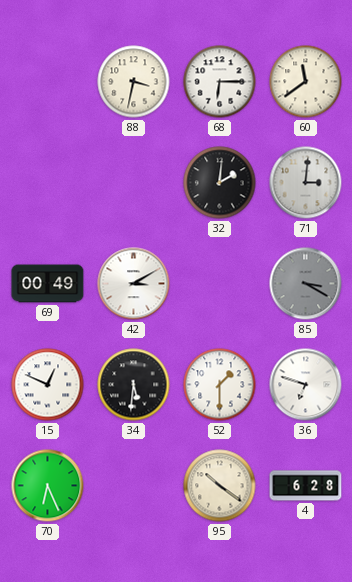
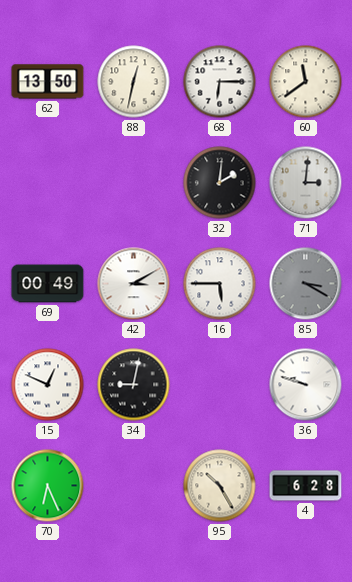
62: none -> 13:50 (48, 82)
88: 3:32 -> 12:32 (134, 82)
16: none -> 5:45 (220, 284)
34: 5:31 -> 9:02 (134, 385)
52: 1:30 -> none (220, 385)
36: 6:48 -> 9:48 (306, 385)
95: 10:21 -> 10:25 (220, 486)
